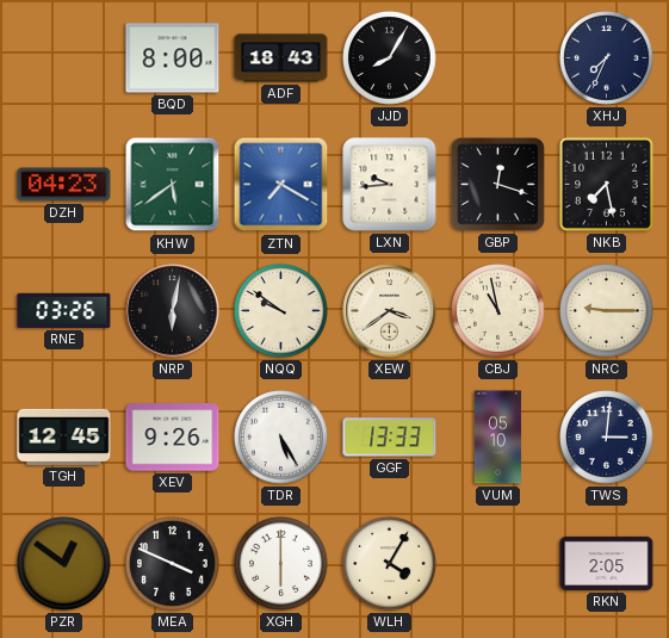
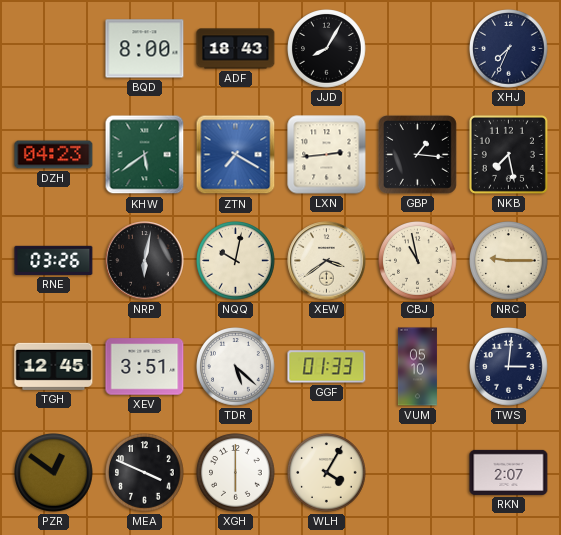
LXN: 9:44 -> 2:44 (327, 155)
GBP: 12:18 -> 1:16 (417, 154)
NQQ: 9:51 -> 10:02 (236, 261)
XEV: 9:26 -> 3:51 (145, 367)
TDR: 5:25 -> 5:22 (236, 367)
GGF: 13:33 -> 01:33 (327, 367)
RKN: 2:05 -> 2:07 (509, 472)
